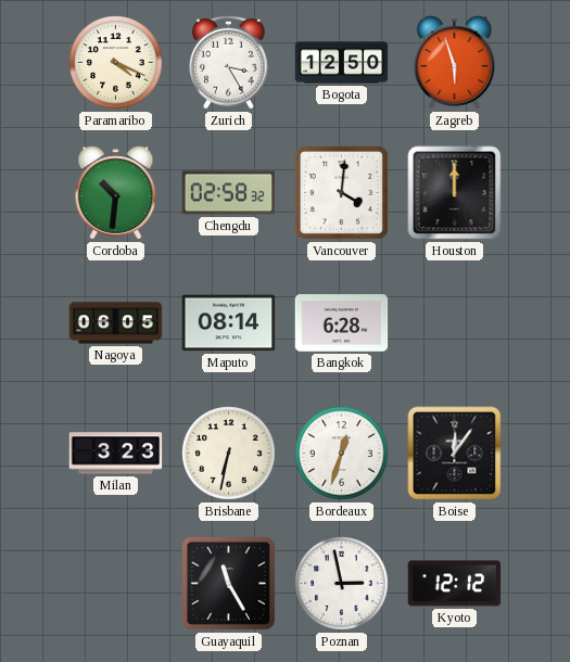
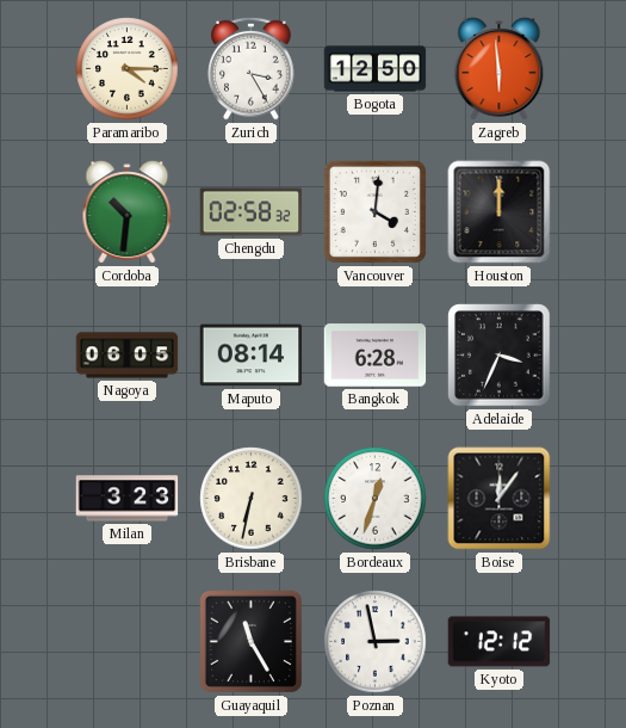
Paramaribo: 4:19 -> 4:15 (128, 69)
Zagreb: 5:57 -> 5:59 (500, 69)
Adelaide: none -> 3:34 (500, 356)
